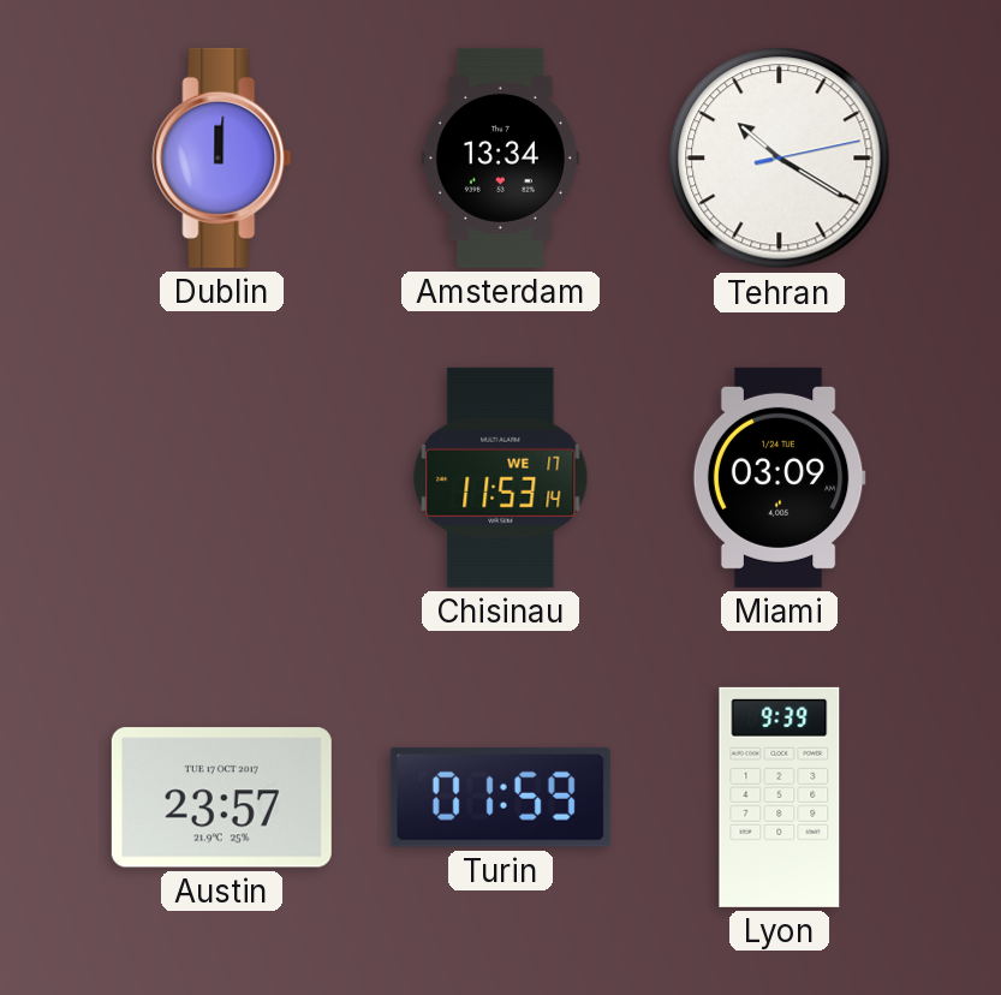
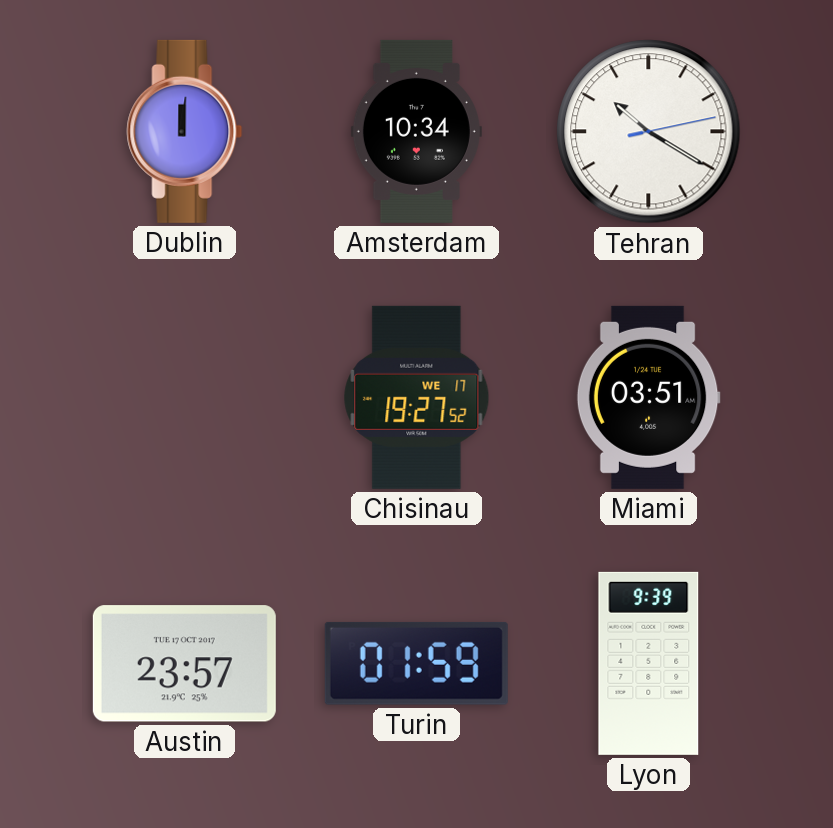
Amsterdam: 13:34 -> 10:34 (416, 131)
Chisinau: 11:53 -> 19:27 (417, 397)
Miami: 03:09 -> 03:51 (648, 397)
